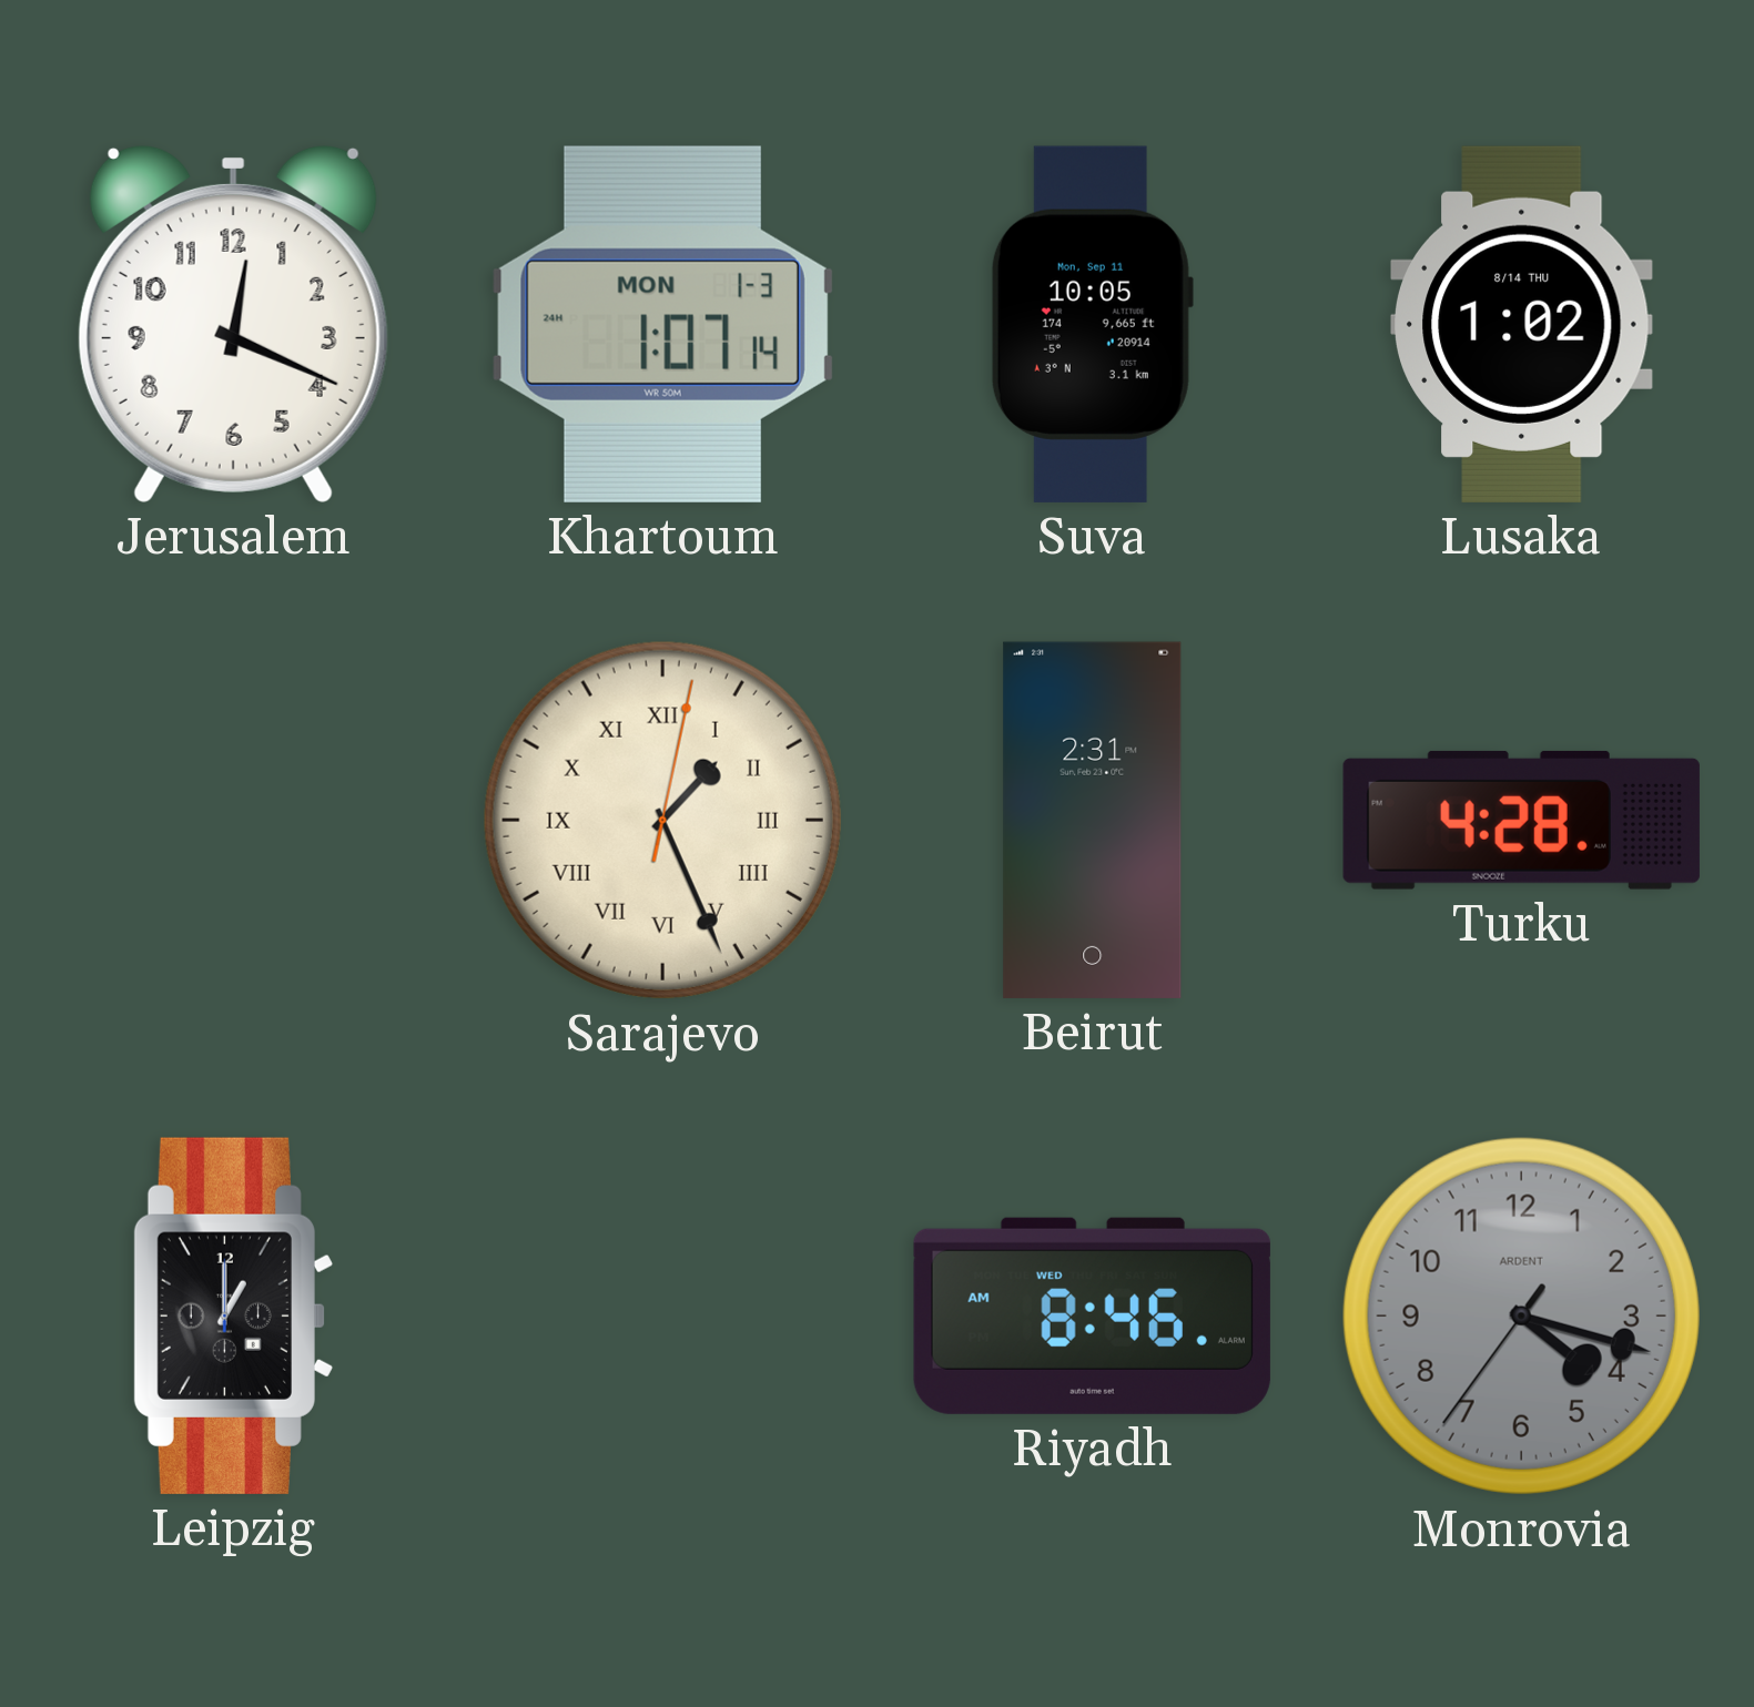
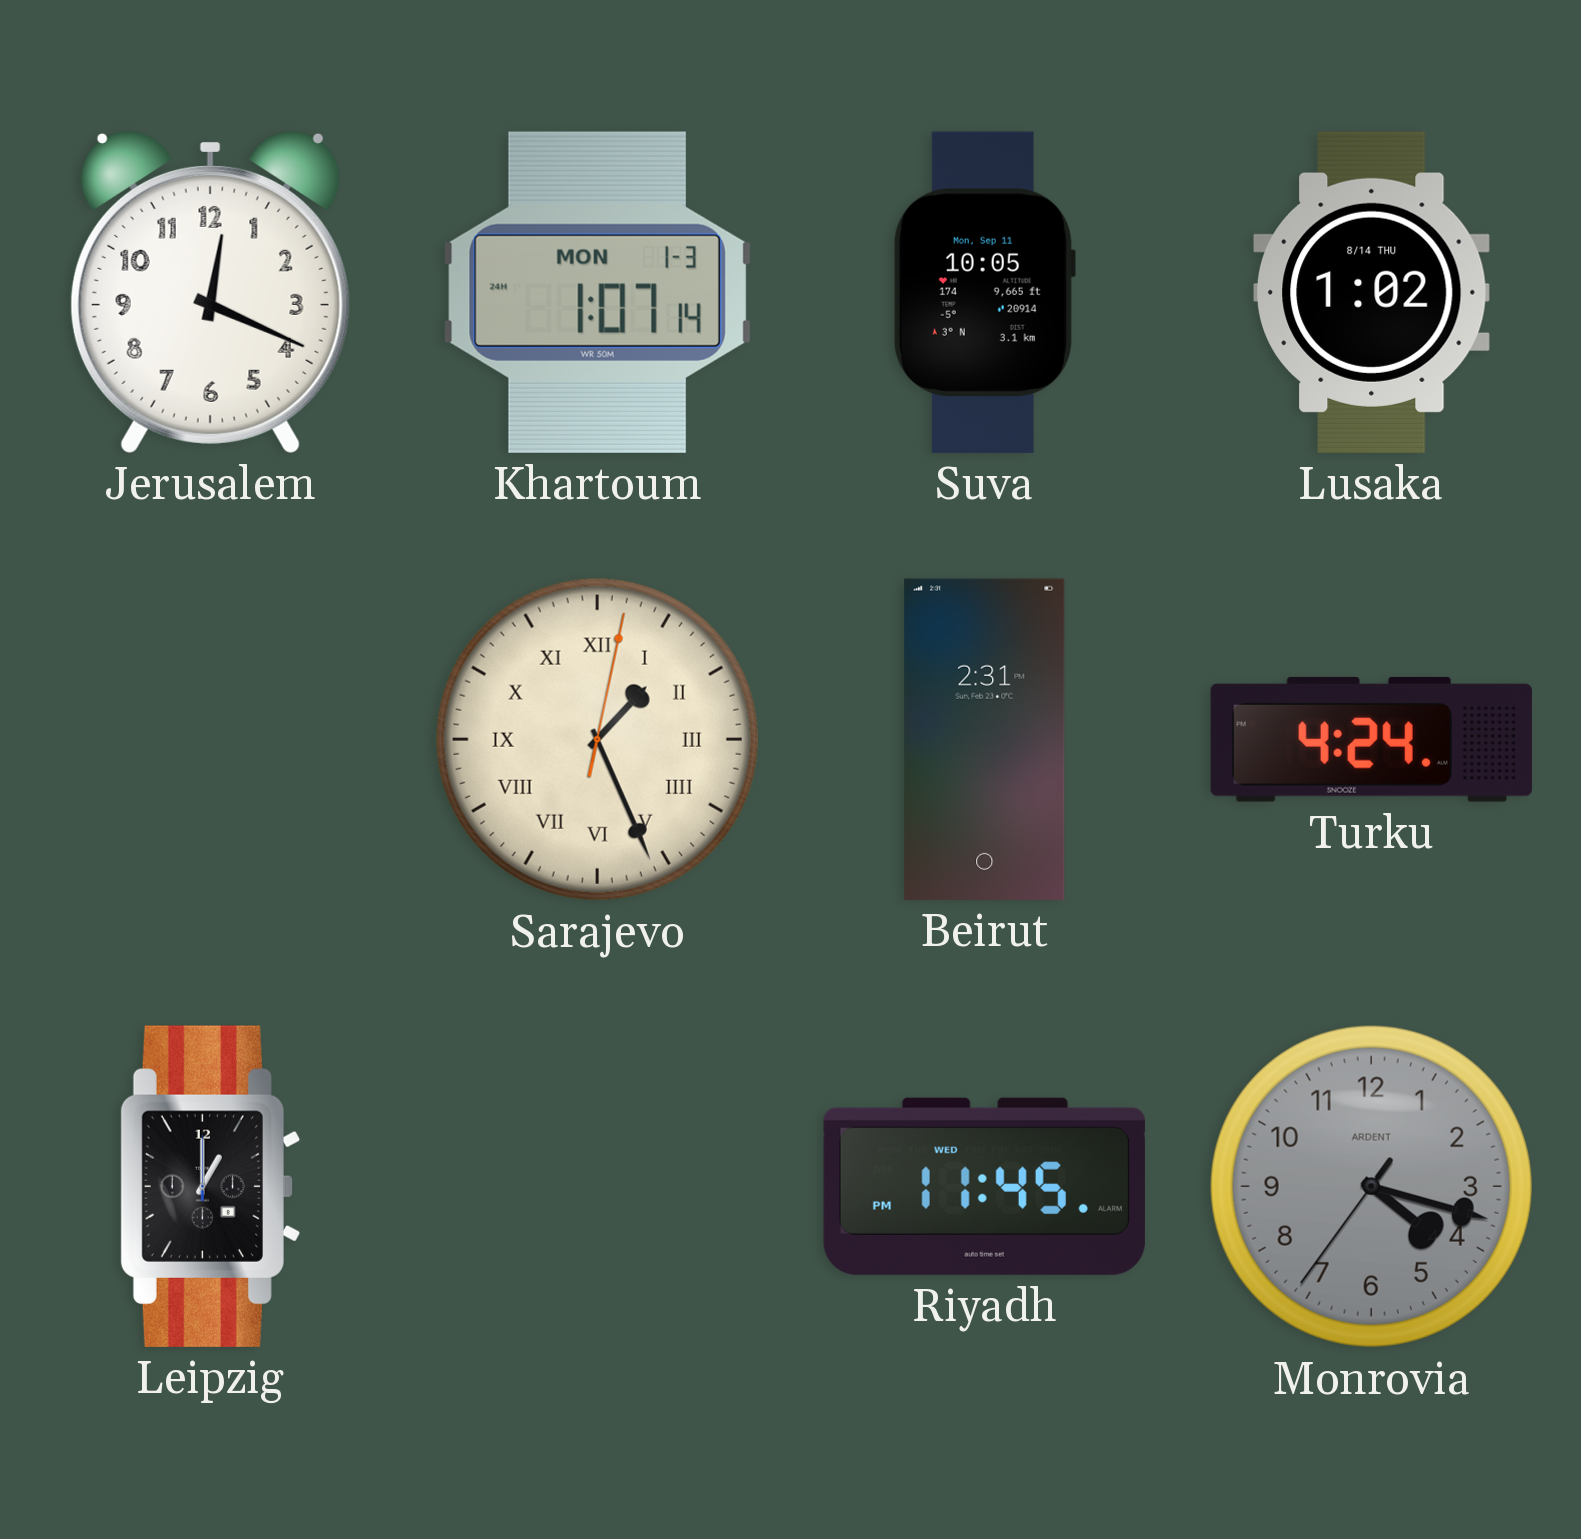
Turku: 4:28 -> 4:24 (1371, 739)
Riyadh: 8:46 -> 11:45 (984, 1186)
